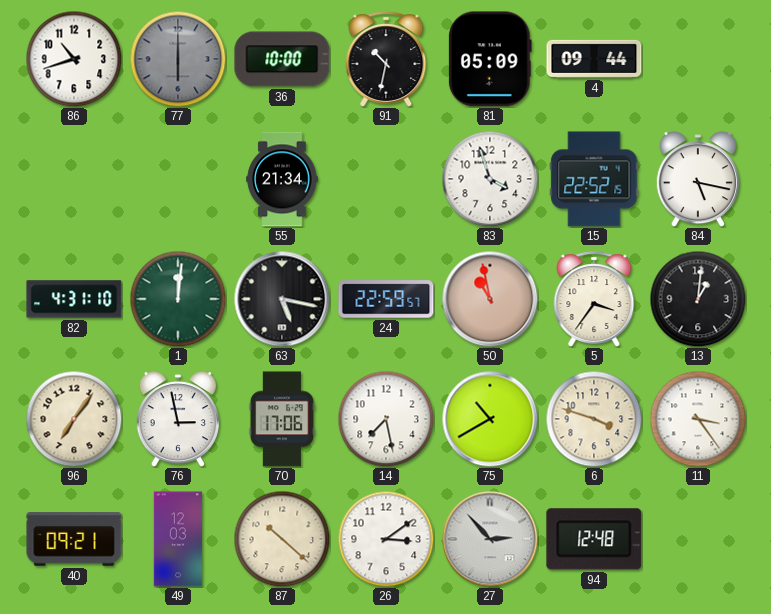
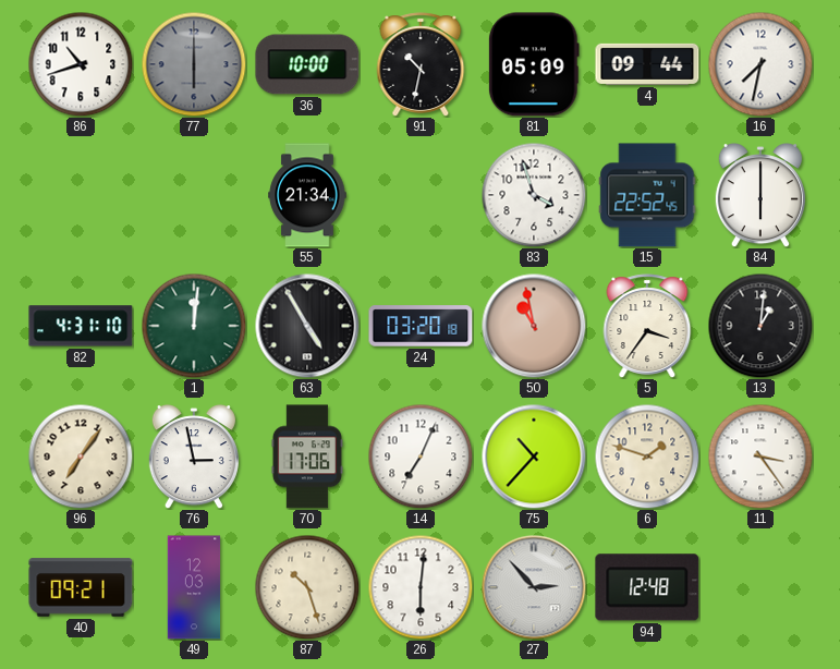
16: none -> 7:32 (760, 64)
15: 22:52:15 -> 22:52:45 (647, 195)
84: 5:17 -> 6:00 (760, 195)
63: 5:17 -> 4:55 (307, 326)
24: 22:59 -> 03:20 (421, 326)
14: 7:28 -> 7:04 (421, 457)
75: 10:40 -> 10:37 (534, 457)
6: 3:48 -> 1:48 (647, 457)
87: 10:22 -> 10:27 (307, 587)
26: 3:09 -> 6:01 (421, 587)
